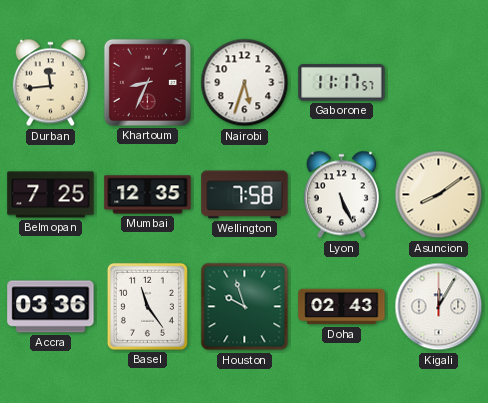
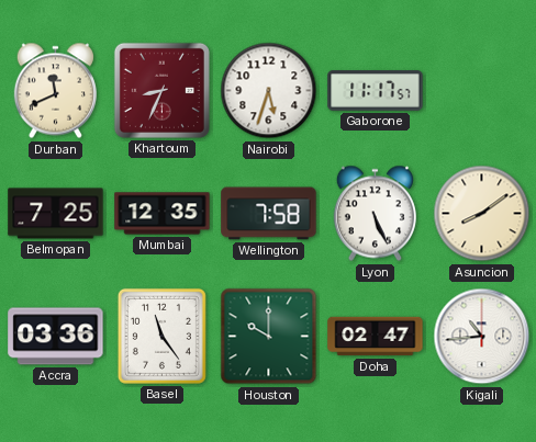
Durban: 11:44 -> 11:41 (55, 91)
Houston: 9:57 -> 10:00 (269, 337)
Doha: 02:43 -> 02:47 (376, 337)
Kigali: 12:05 -> 10:44 (482, 337)
